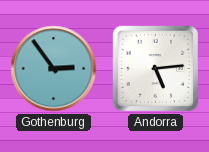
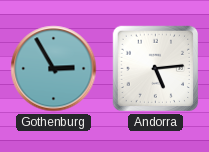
Gothenburg: 2:54 -> 2:55 (54, 69)
